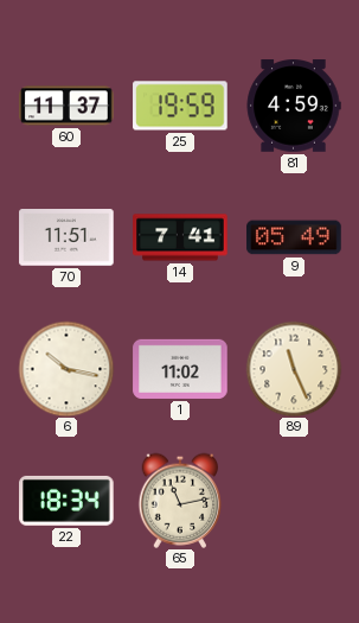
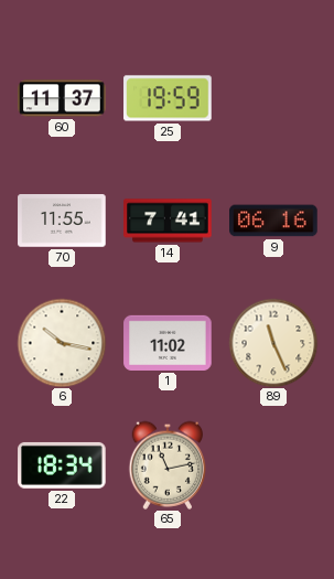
81: 4:59 -> none (294, 106)
70: 11:51 -> 11:55 (62, 222)
9: 05:49 -> 06:16 (273, 221)
